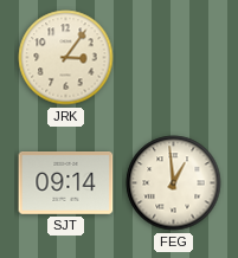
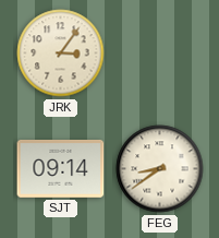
FEG: 12:59 -> 8:39 (160, 169)
